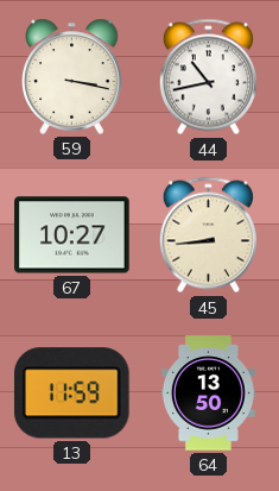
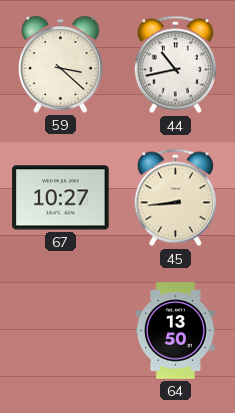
59: 3:17 -> 3:22 (61, 64)
13: 11:59 -> none (71, 394)
